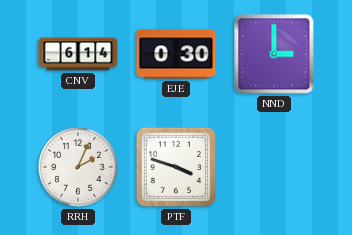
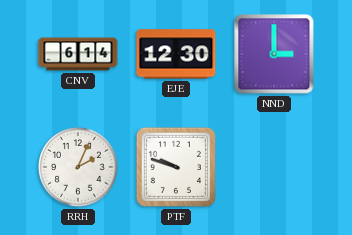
EJE: 0:30 -> 12:30 (176, 54)
PTF: 3:48 -> 9:48 (176, 167)
